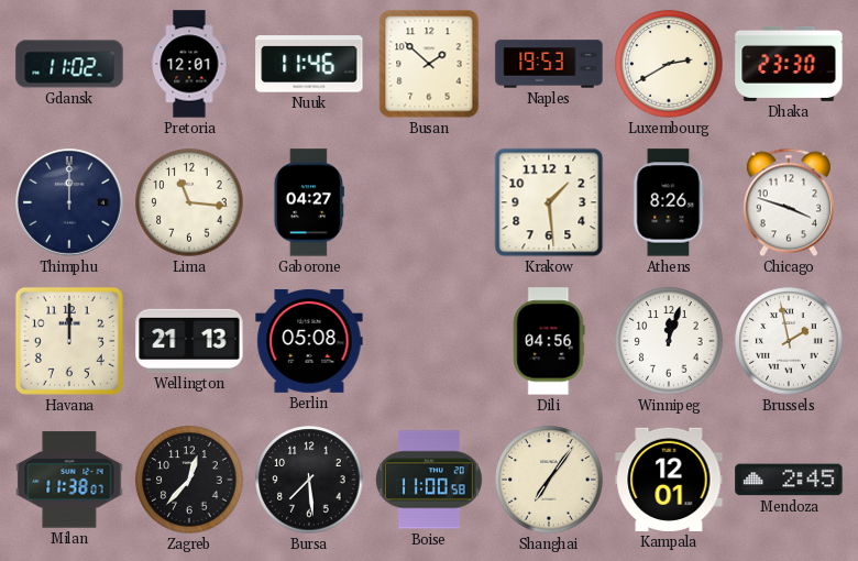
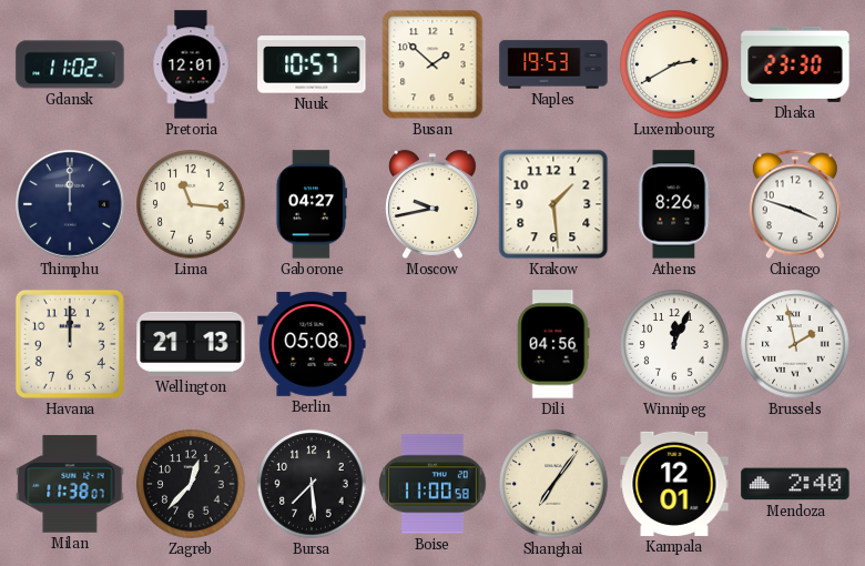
Nuuk: 11:46 -> 10:57 (312, 64)
Moscow: none -> 9:43 (434, 204)
Winnipeg: 12:03 -> 12:04 (674, 344)
Mendoza: 2:45 -> 2:40 (795, 484)
